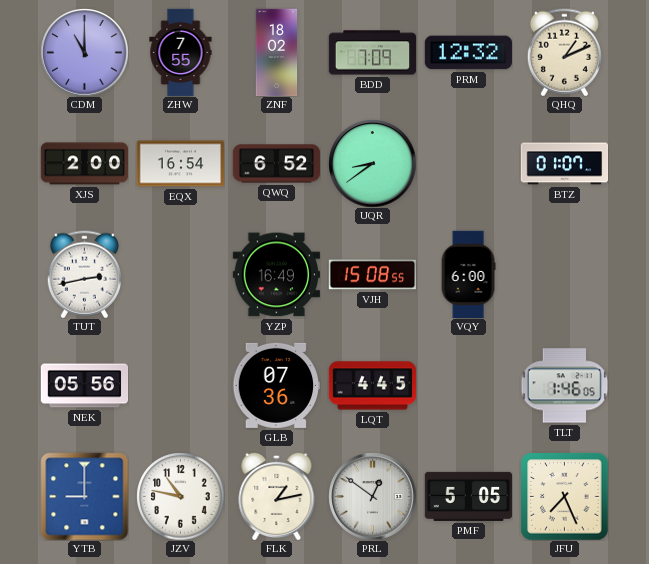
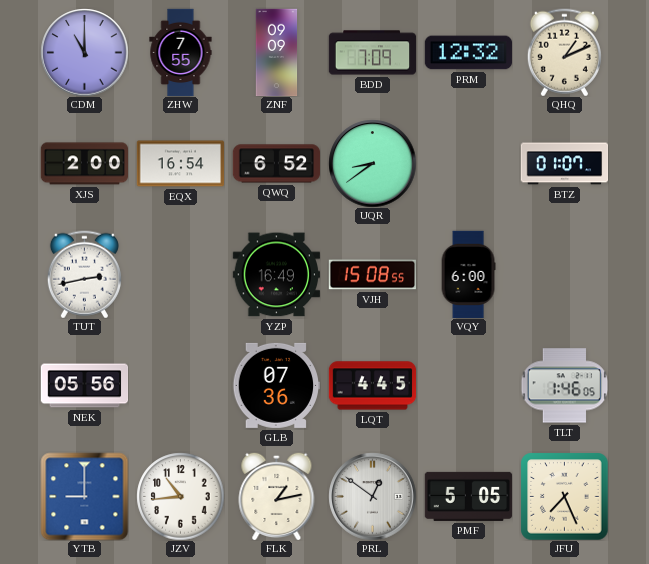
ZNF: 18:02 -> 09:09 (277, 52)
JZV: 10:47 -> 10:44 (180, 496)
